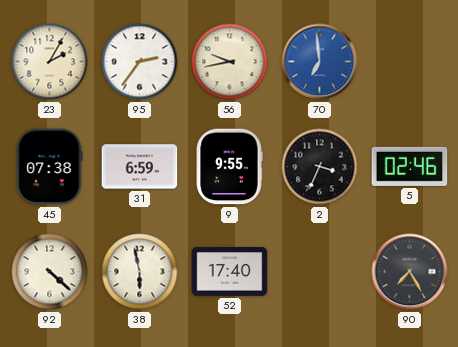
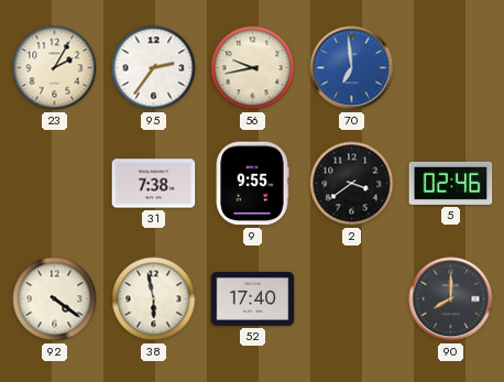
45: 07:38 -> none (49, 167)
31: 6:59 -> 7:38 (154, 184)
2: 3:34 -> 3:39 (352, 184)
92: 4:22 -> 4:21 (55, 299)
90: 7:25 -> 8:00 (451, 299)
